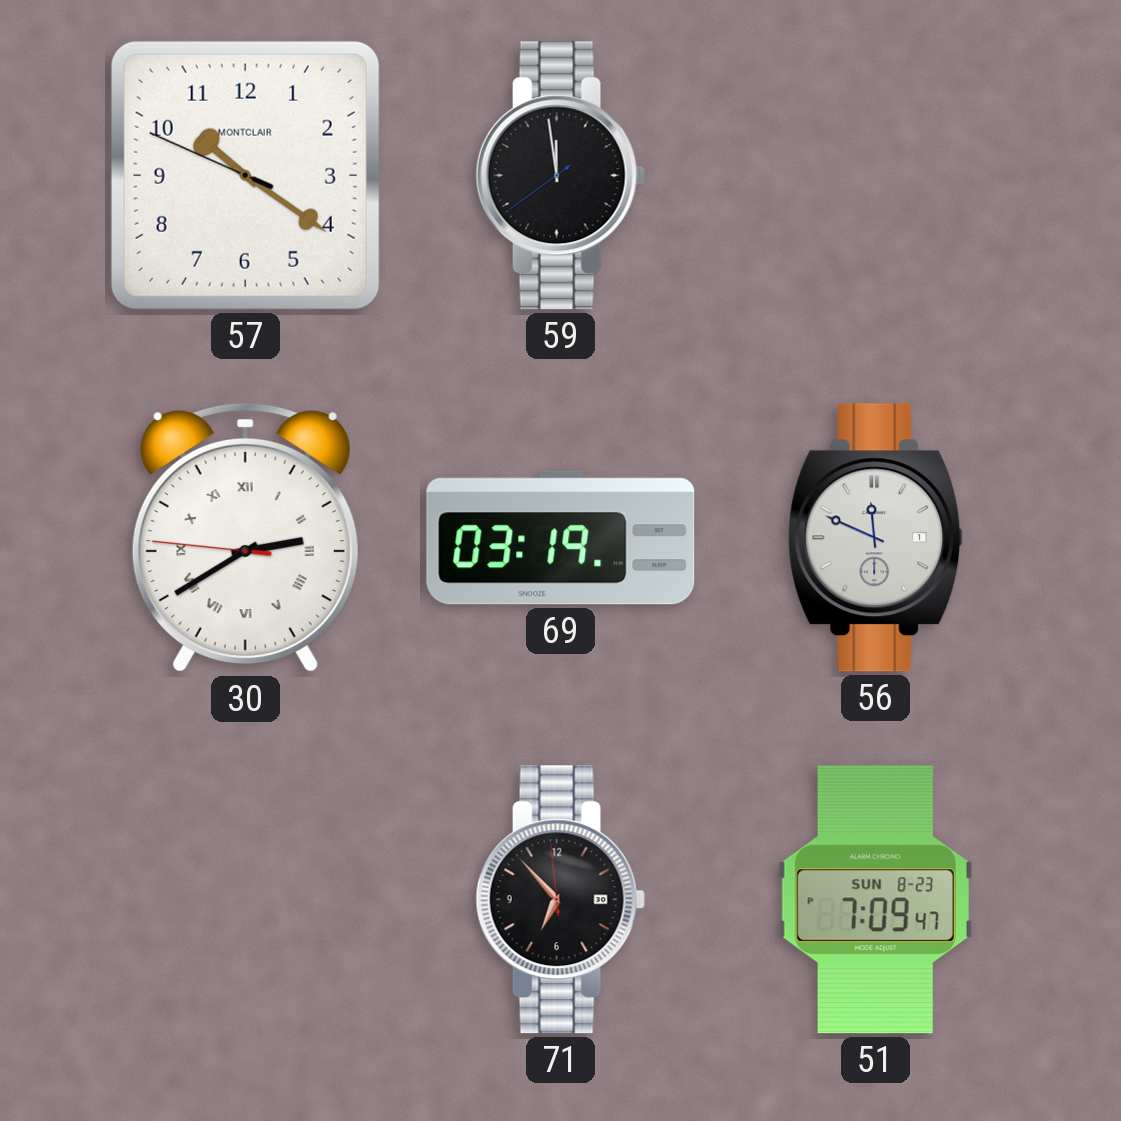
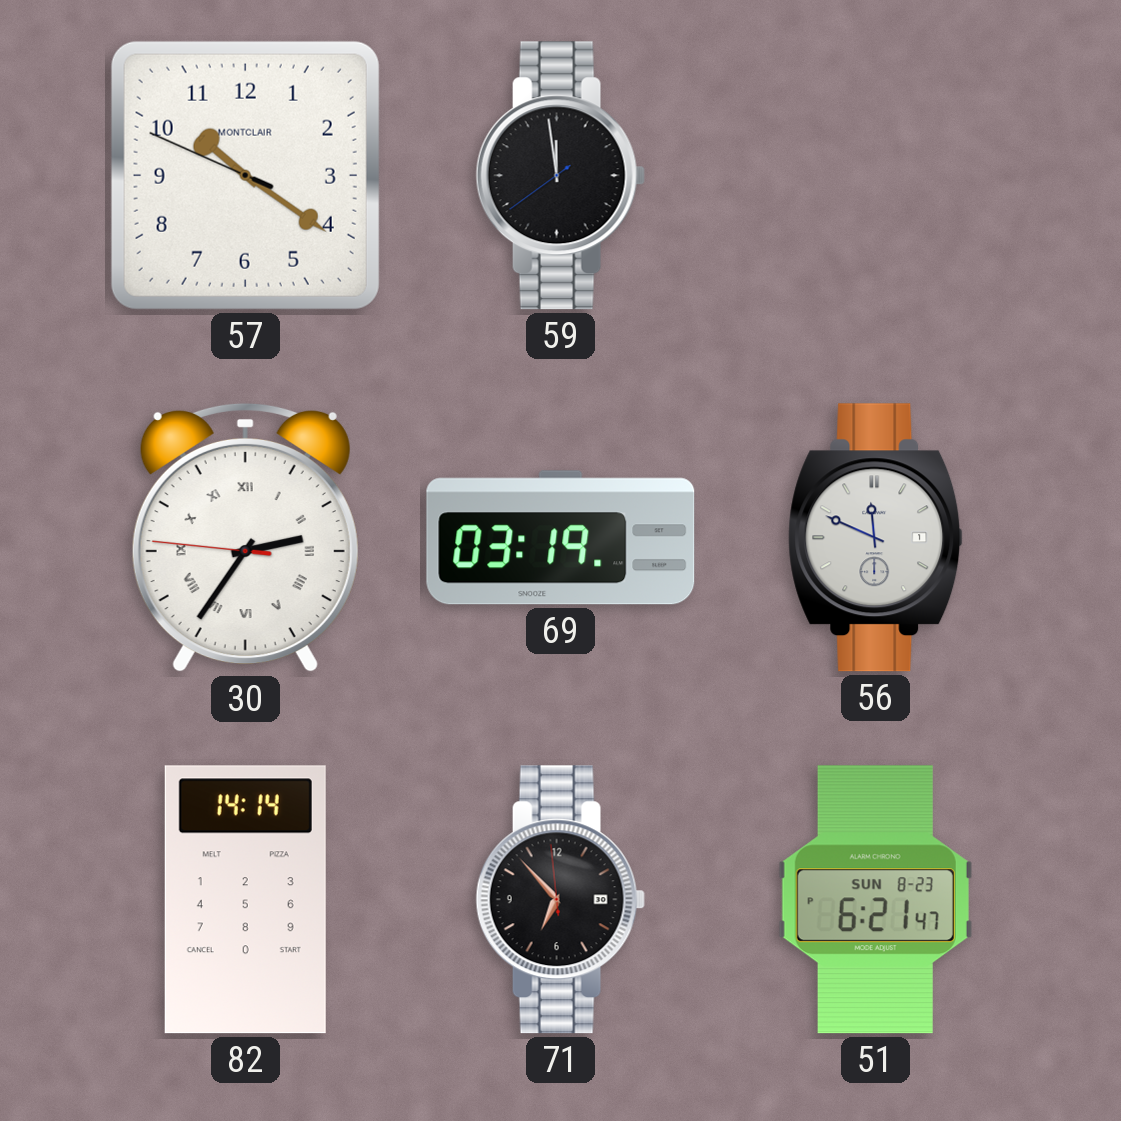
30: 2:39 -> 2:35 (245, 538)
82: none -> 14:14 (245, 900)
51: 7:09 -> 6:21 (875, 900)
